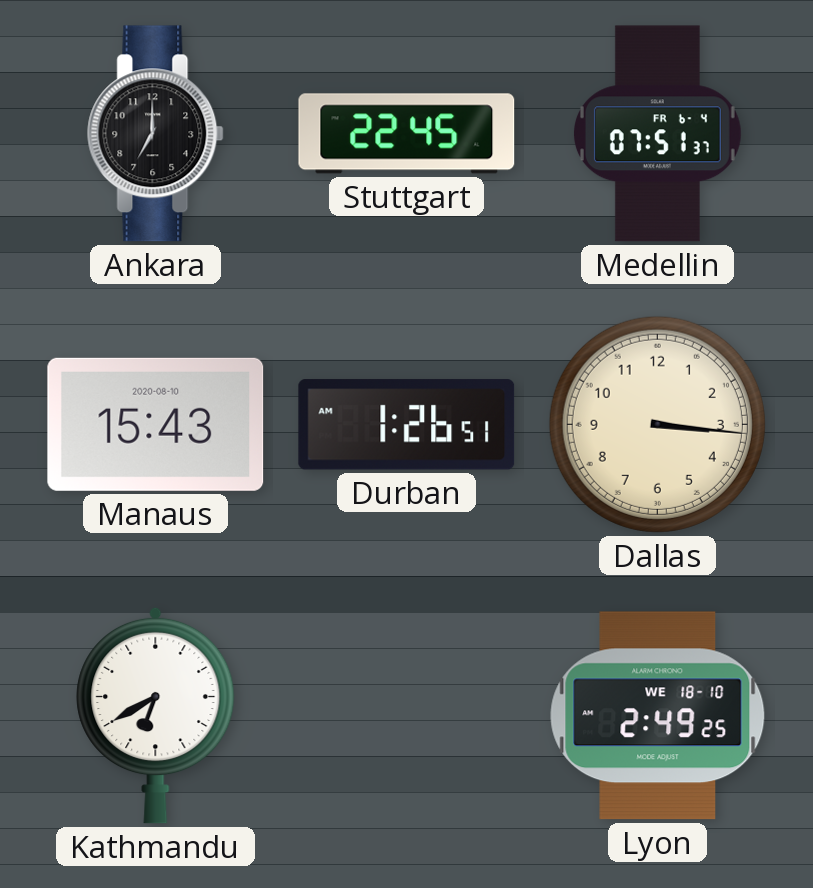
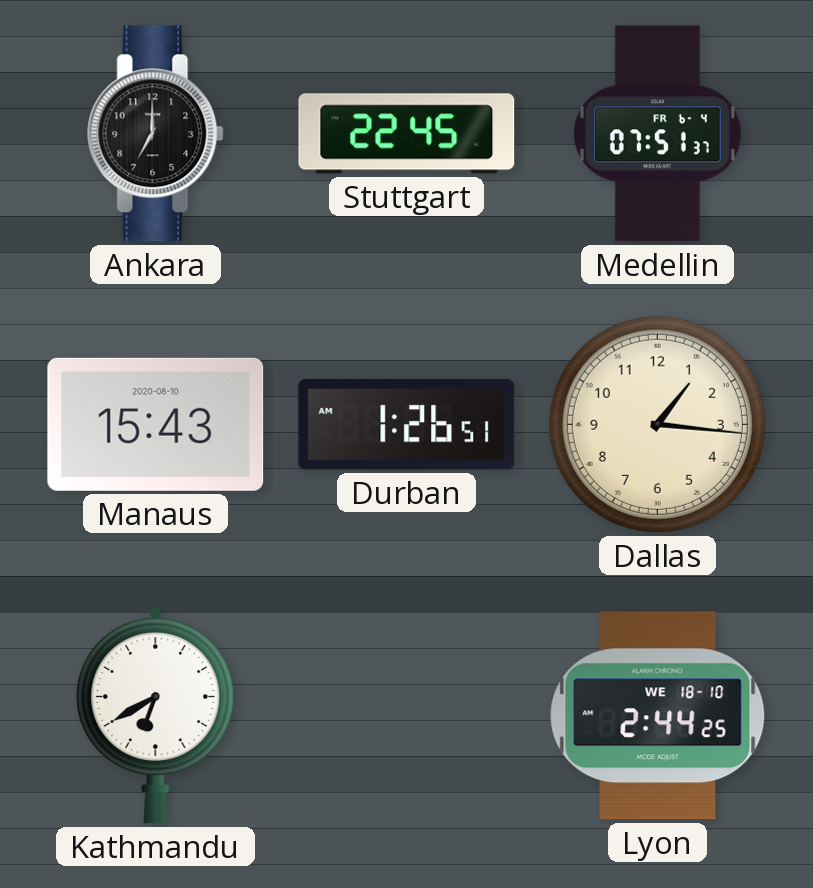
Dallas: 3:16 -> 1:16 (657, 424)
Lyon: 2:49 -> 2:44 (658, 716)
